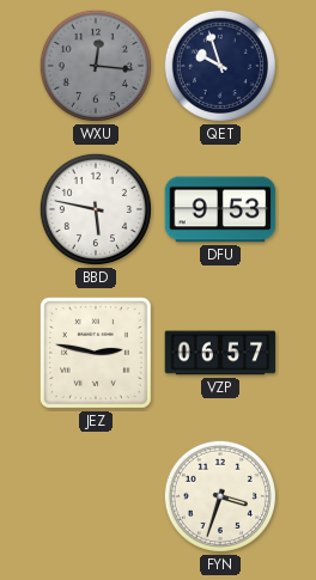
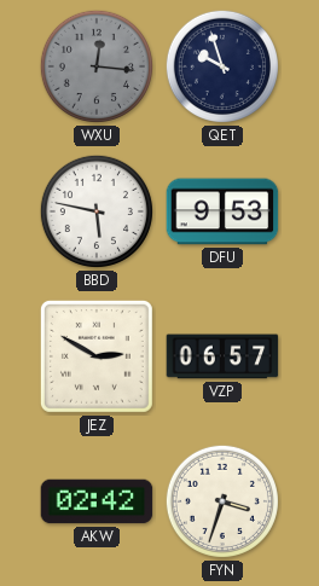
JEZ: 2:47 -> 2:50 (97, 356)
AKW: none -> 02:42 (97, 501)
